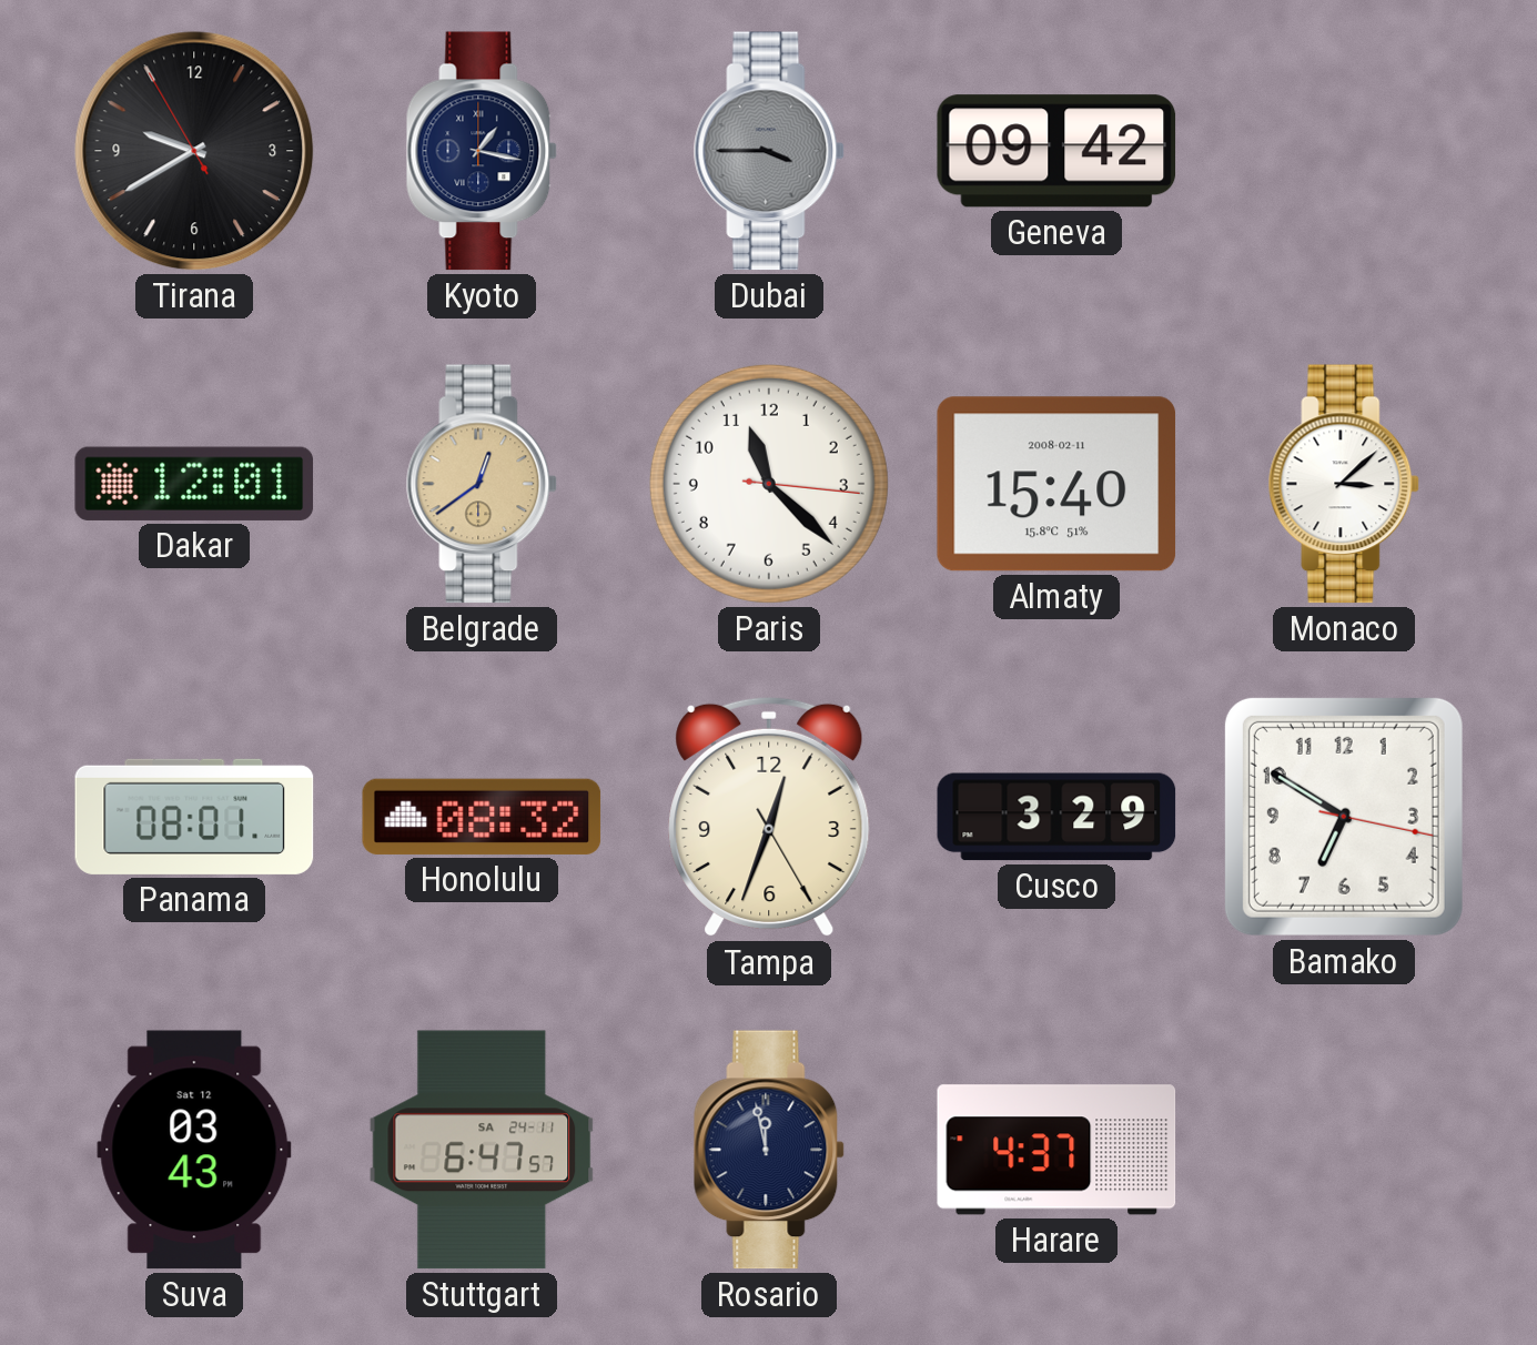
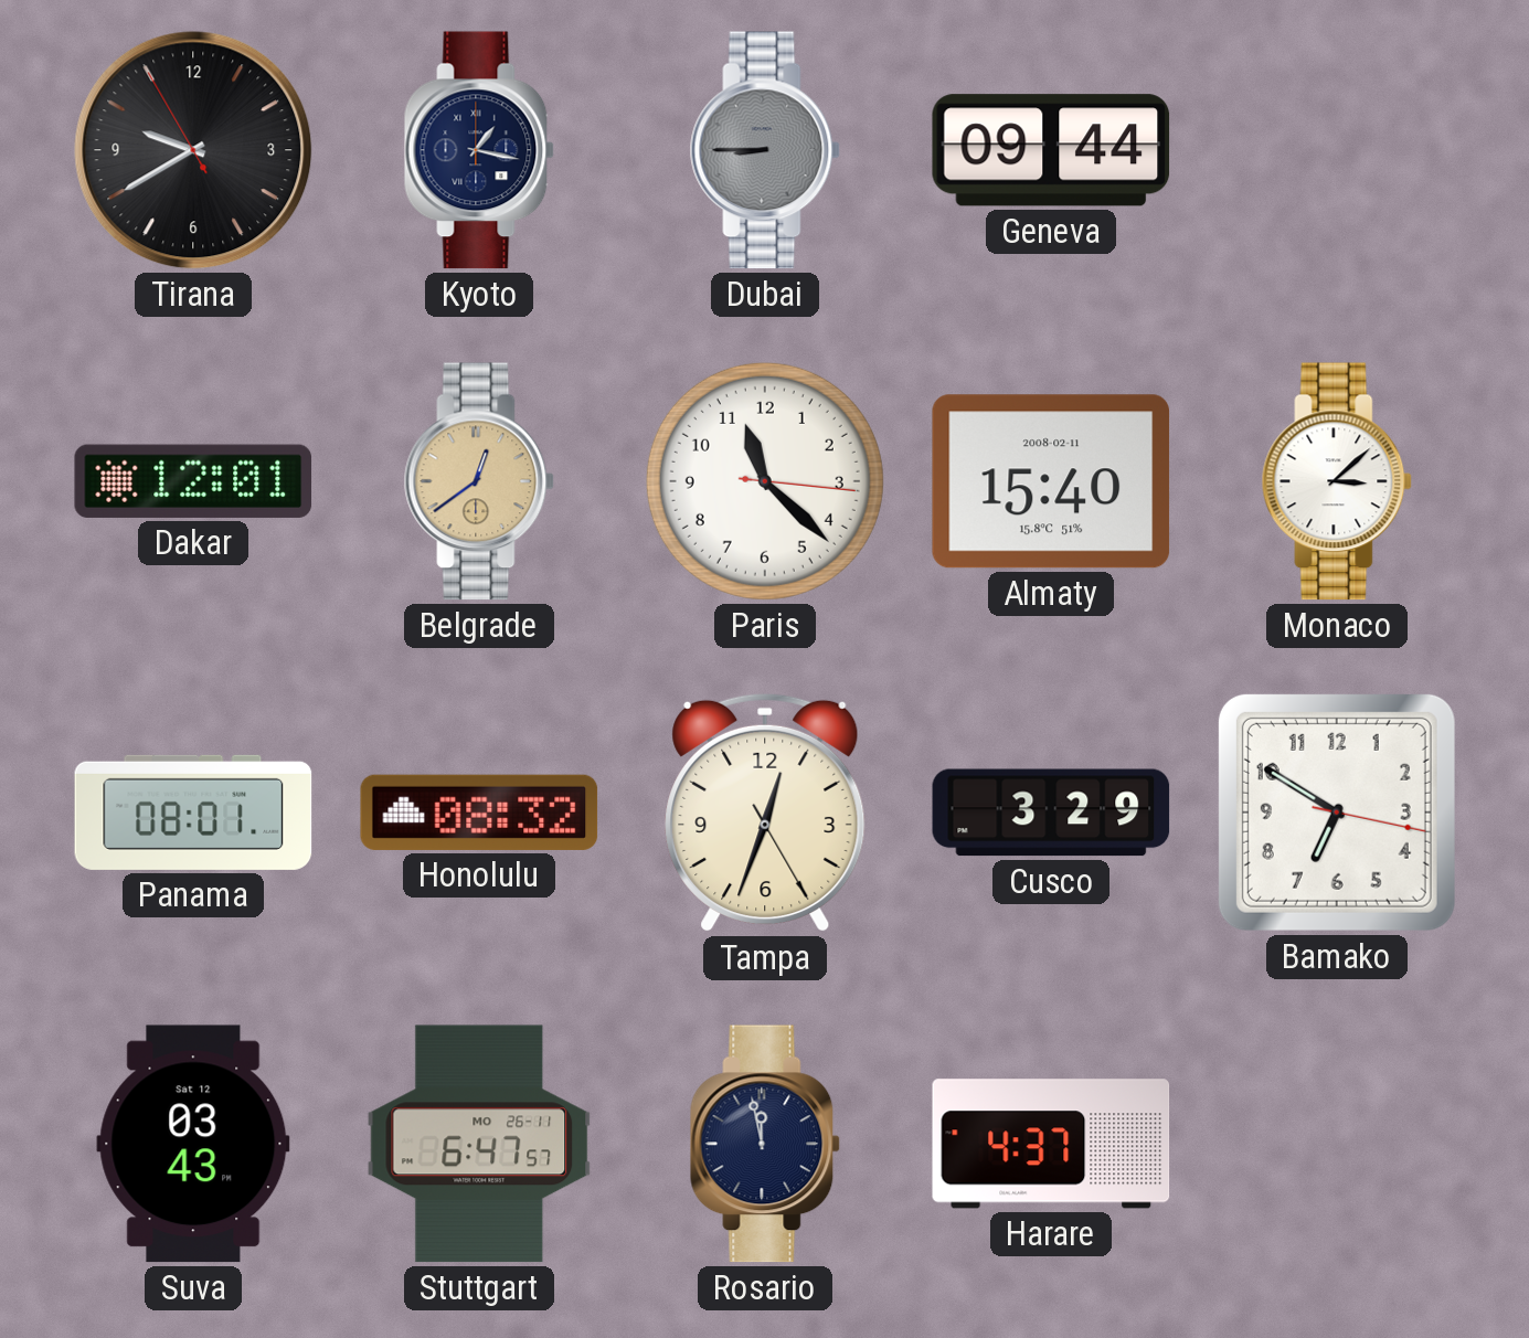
Dubai: 3:45 -> 8:45 (765, 150)
Geneva: 09:42 -> 09:44 (1051, 150)
Stuttgart date: SA 24-11 -> MO 26-11 (479, 1144)
